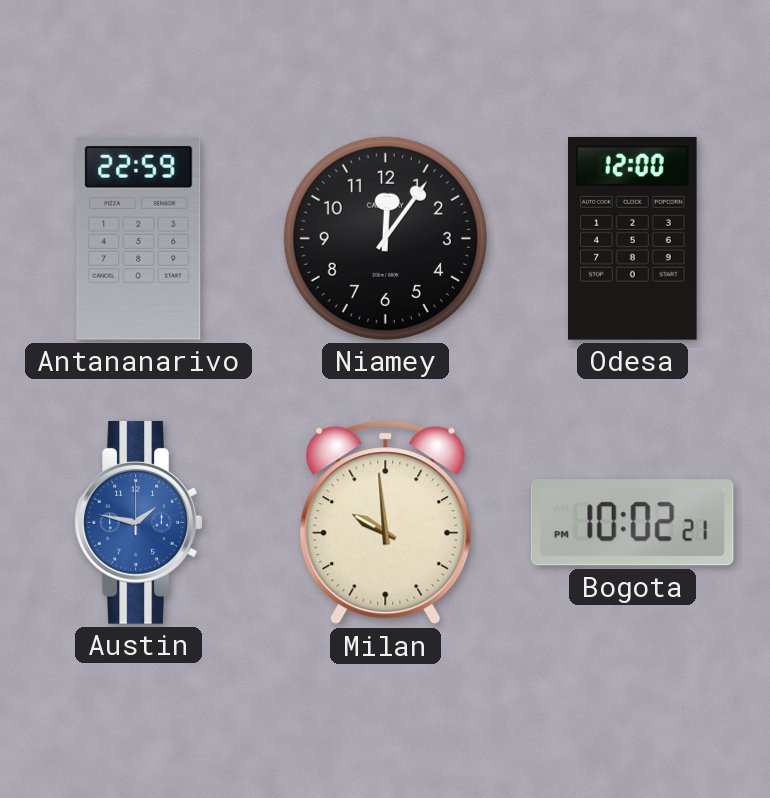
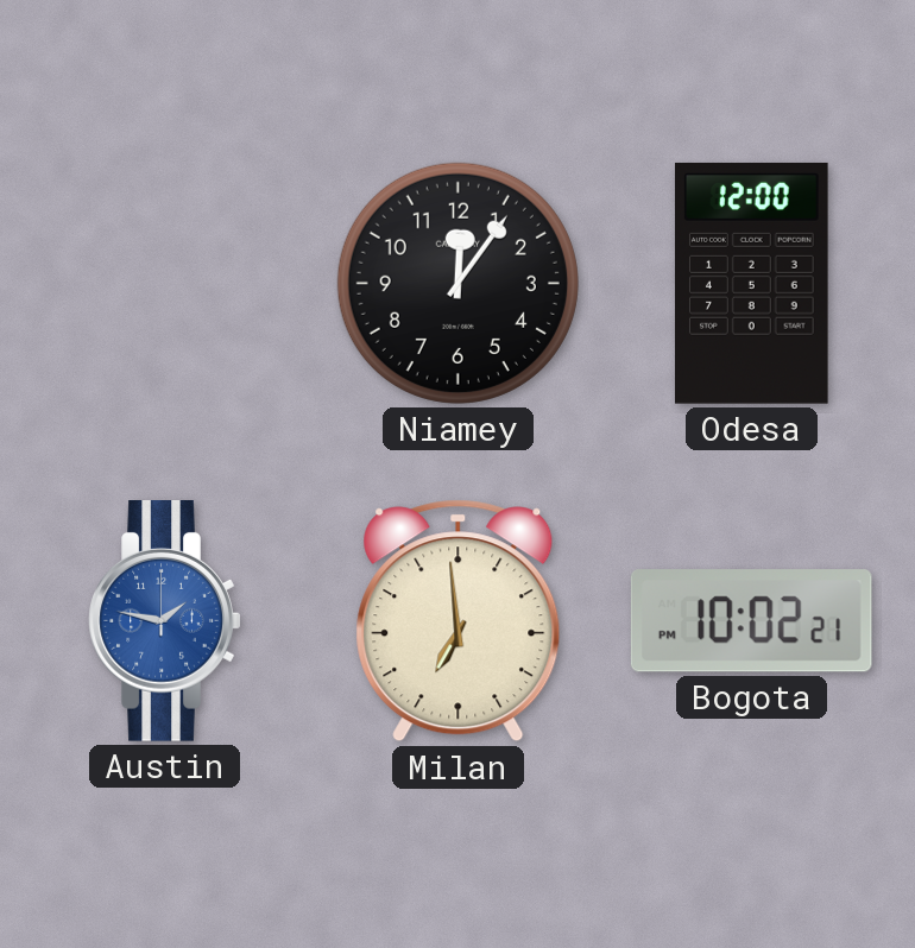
Antananarivo: 22:59 -> none (139, 238)
Milan: 9:59 -> 6:59 (459, 621)
